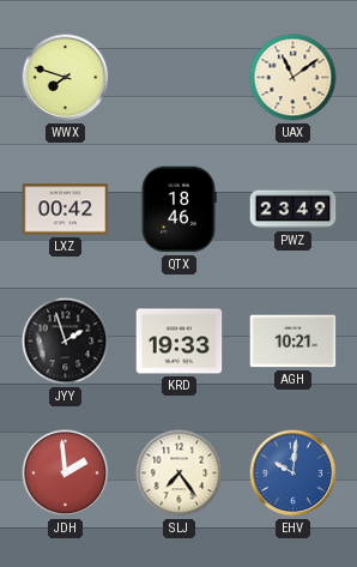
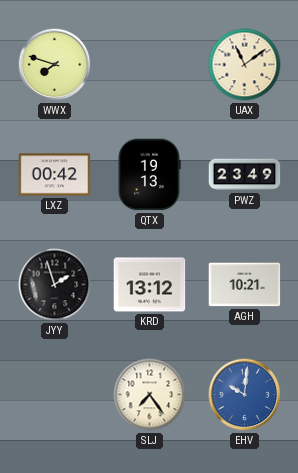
QTX: 18:46 -> 19:13 (149, 175)
KRD: 19:33 -> 13:12 (150, 285)
JDH: 1:59 -> none (66, 473)
